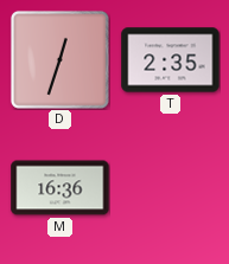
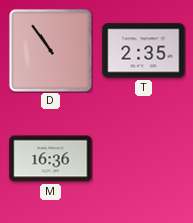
D: 12:33 -> 10:54 (50, 50)
